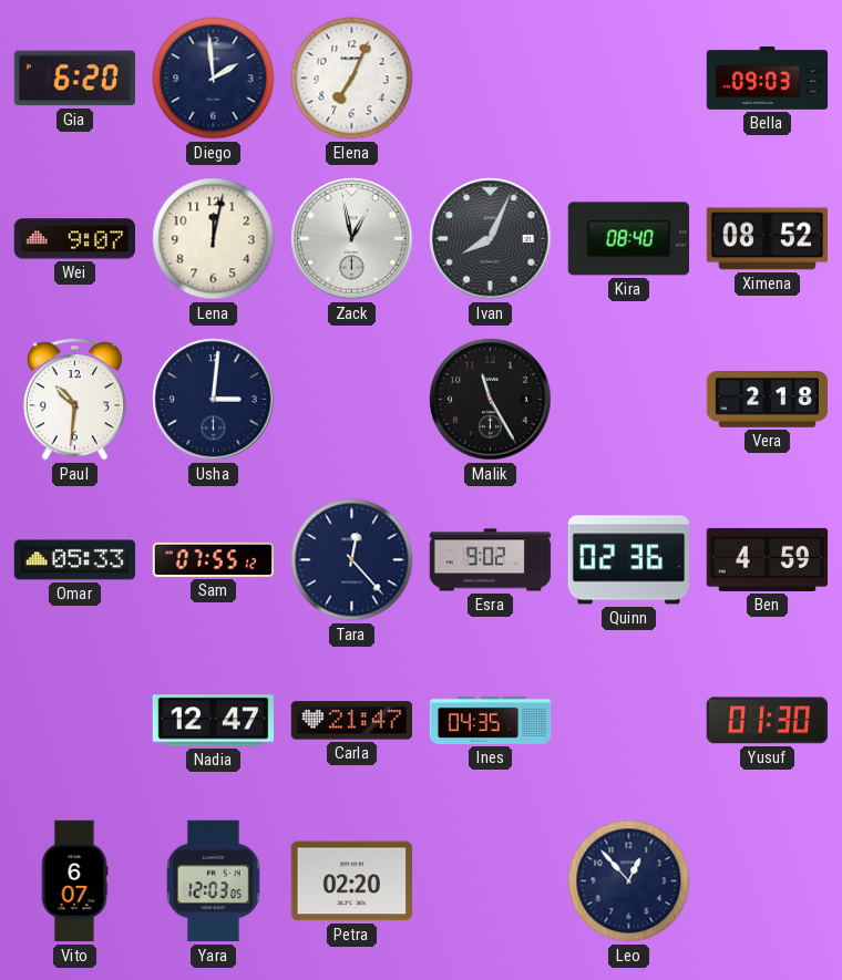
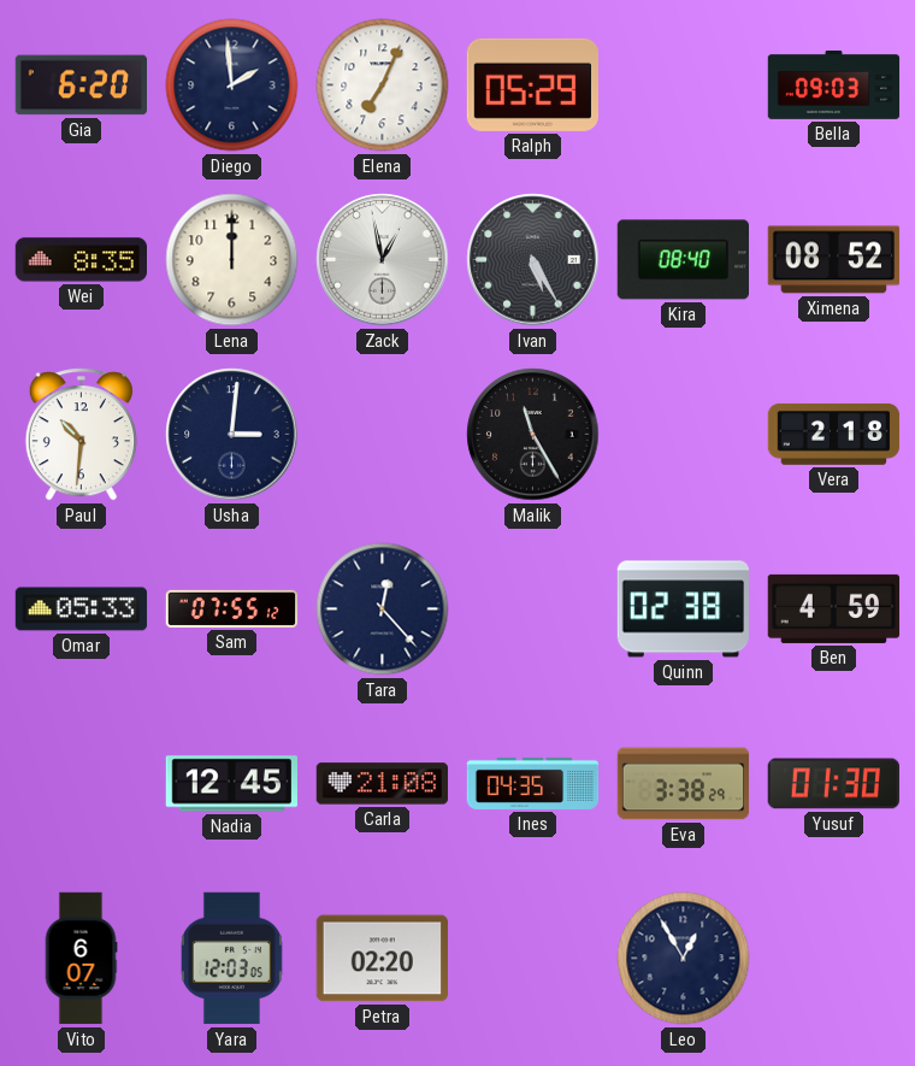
Ralph: none -> 05:29 (532, 84)
Wei: 9:07 -> 8:35 (81, 260)
Lena: 12:02 -> 12:00 (232, 260)
Ivan: 8:04 -> 5:25 (533, 260)
Esra: 9:02 -> none (491, 560)
Quinn: 02:36 -> 02:38 (683, 609)
Nadia: 12:47 -> 12:45 (231, 784)
Carla: 21:47 -> 21:08 (382, 784)
Eva: none -> 3:38 (684, 784)
Leo: 12:53 -> 12:55 (684, 959)
